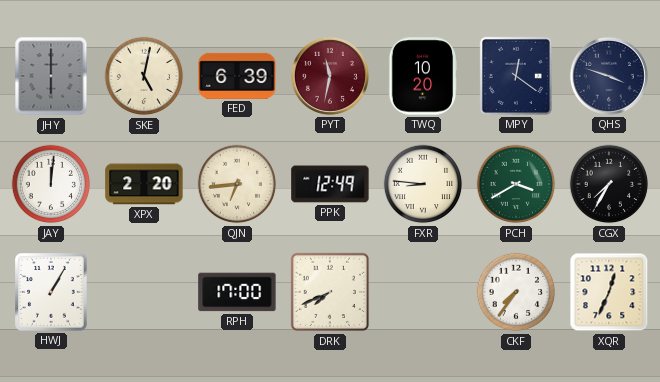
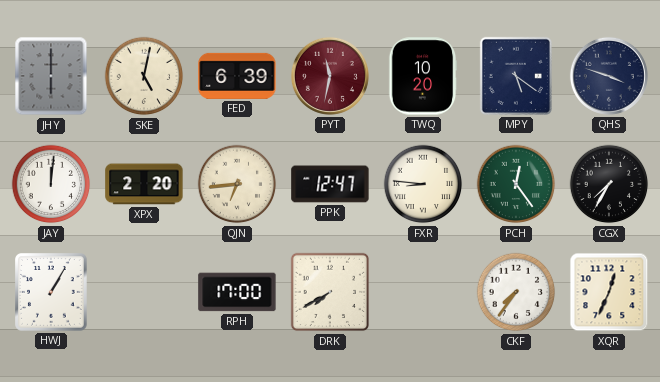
MPY: 12:21 -> 5:21 (516, 76)
PPK: 12:49 -> 12:47 (330, 184)
PCH: 3:40 -> 12:24 (516, 184)
DRK: 7:41 -> 7:40 (330, 292)
